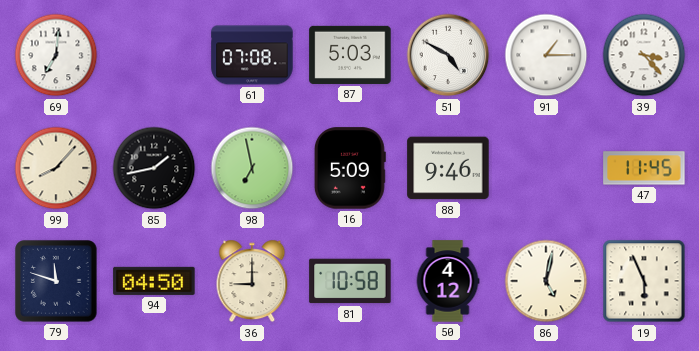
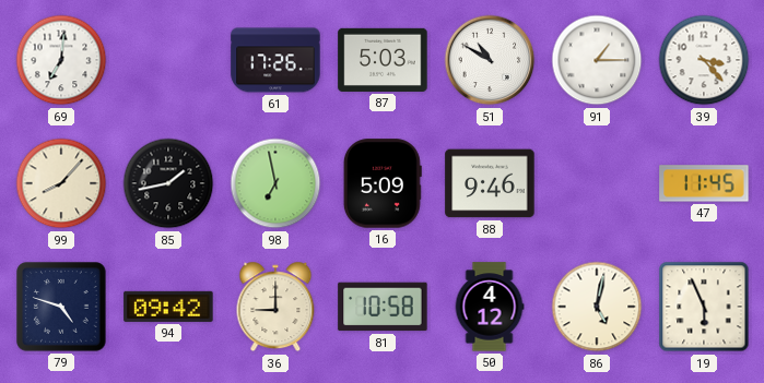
61: 07:08 -> 17:26 (275, 60)
51: 4:50 -> 10:50 (490, 60)
79: 11:48 -> 4:48 (61, 307)
94: 04:50 -> 09:42 (168, 307)
